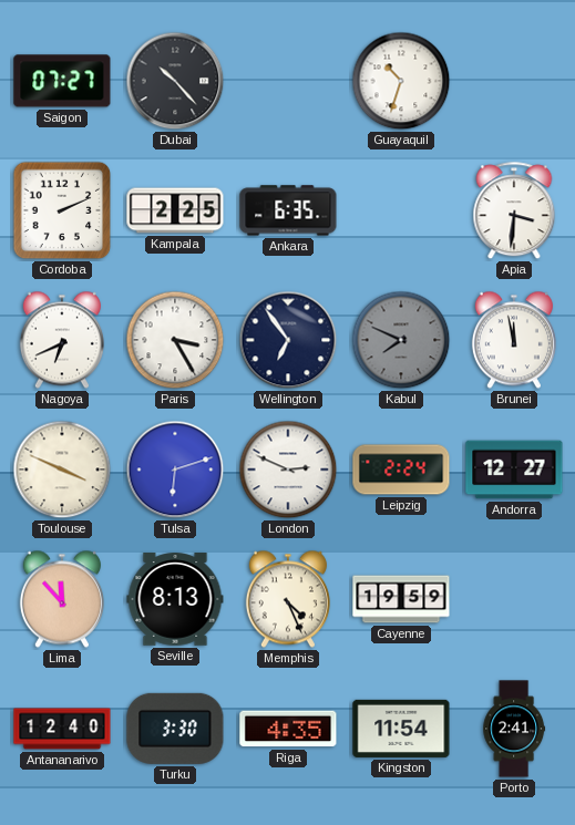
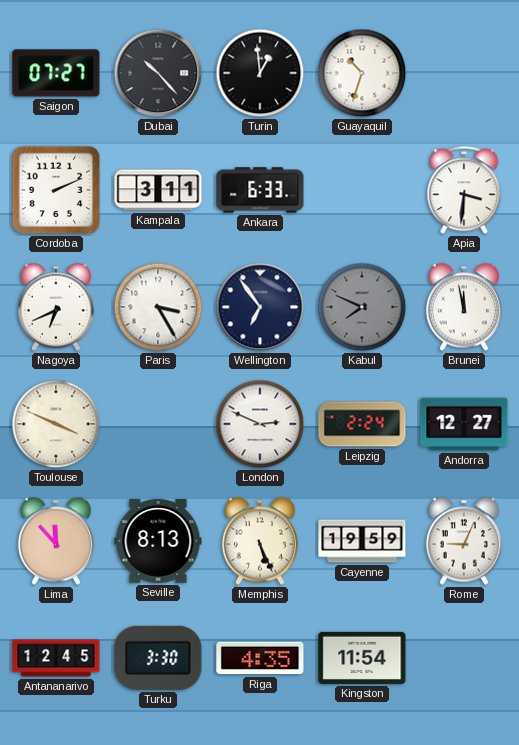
Turin: none -> 12:59 (260, 73)
Kampala: 2:25 -> 3:11 (158, 190)
Ankara: 6:35 -> 6:33 (260, 190)
Tulsa: 6:12 -> none (175, 470)
Memphis: 4:26 -> 5:26 (260, 541)
Rome: none -> 9:04 (464, 541)
Antananarivo: 12:40 -> 12:45 (56, 658)
Porto: 2:41 -> none (514, 729)
